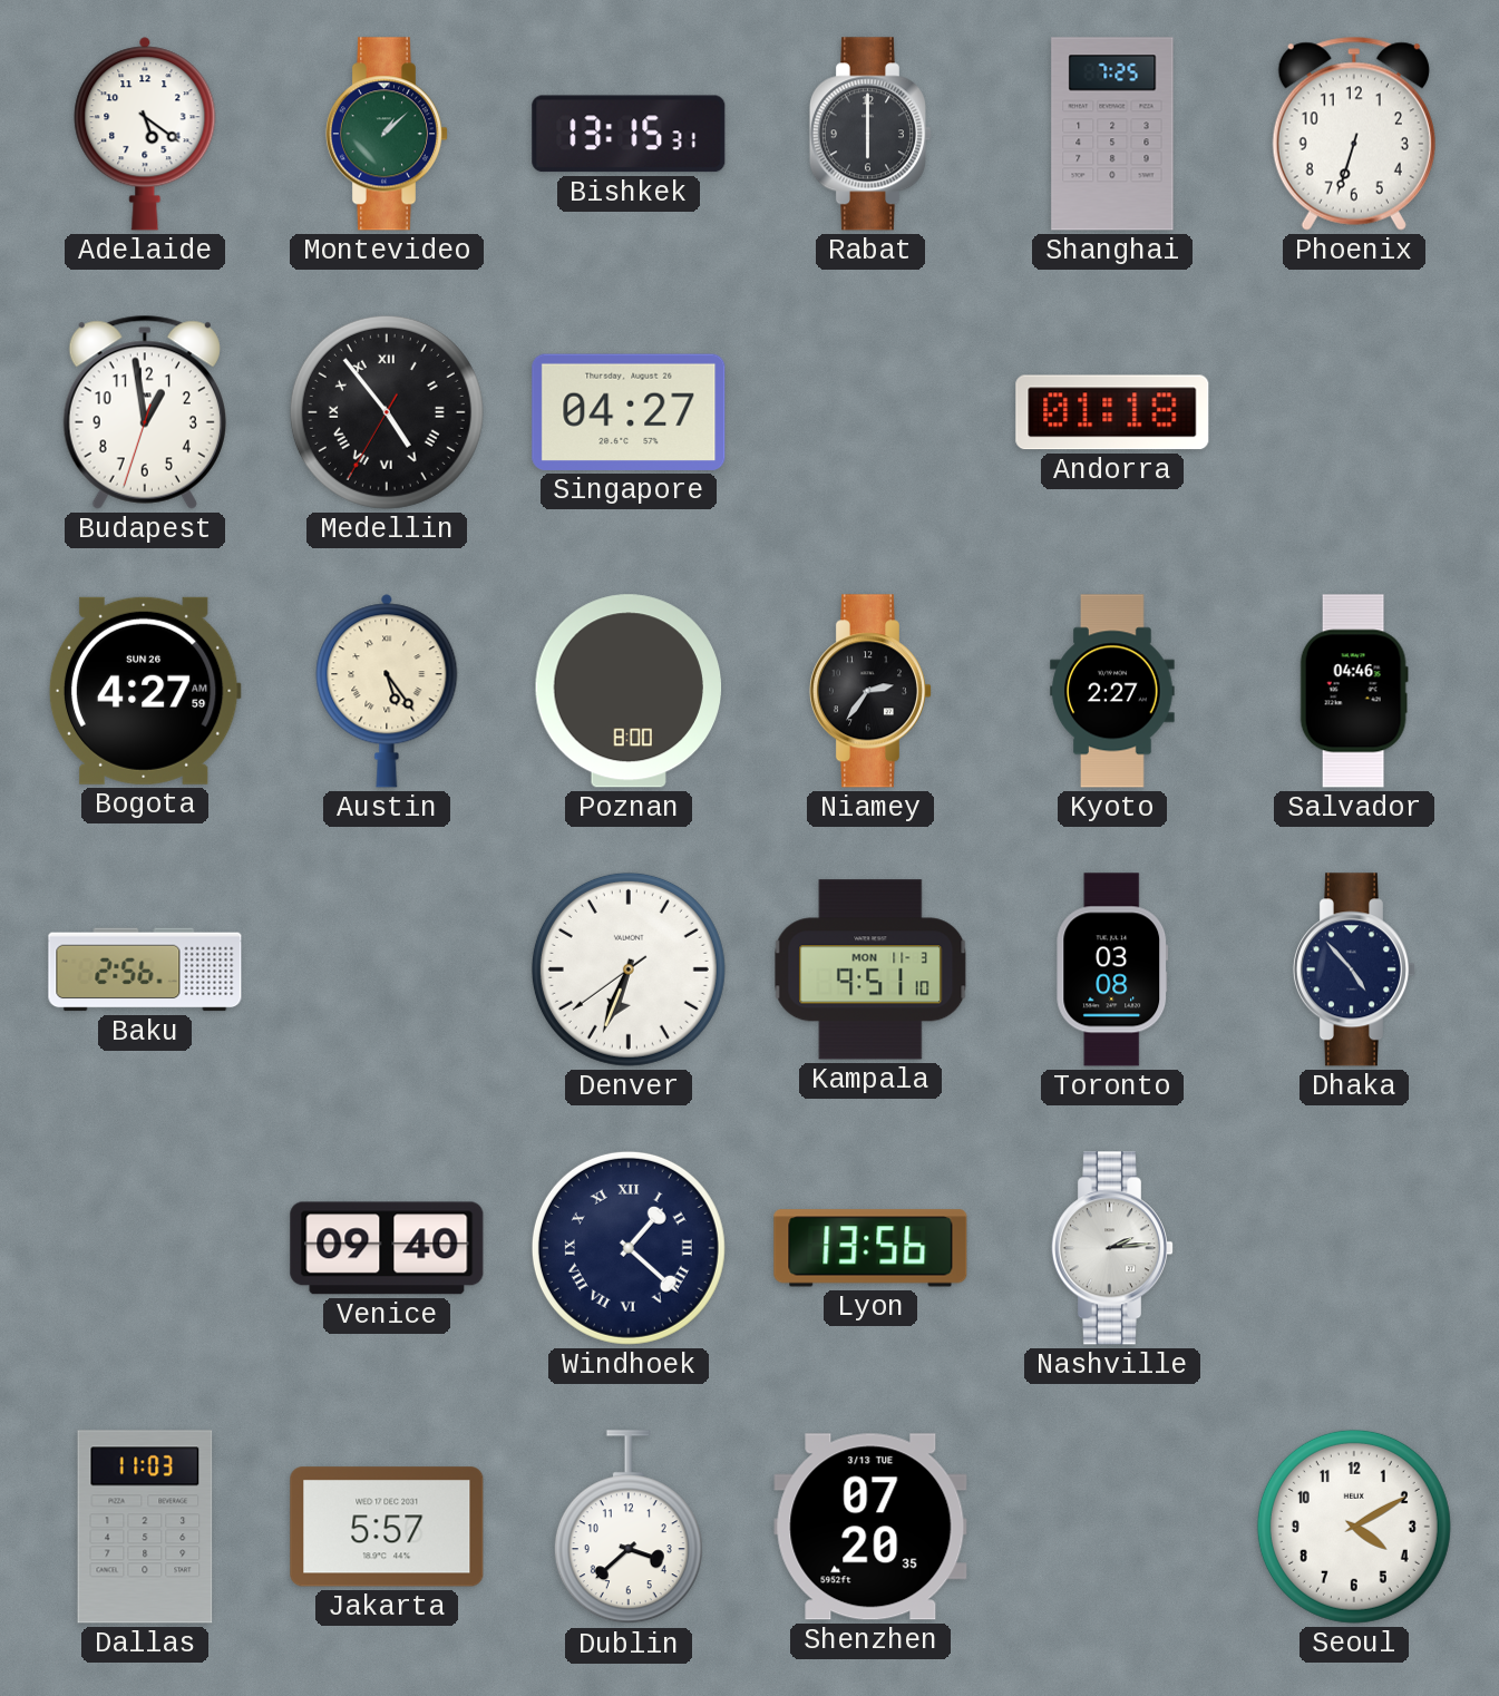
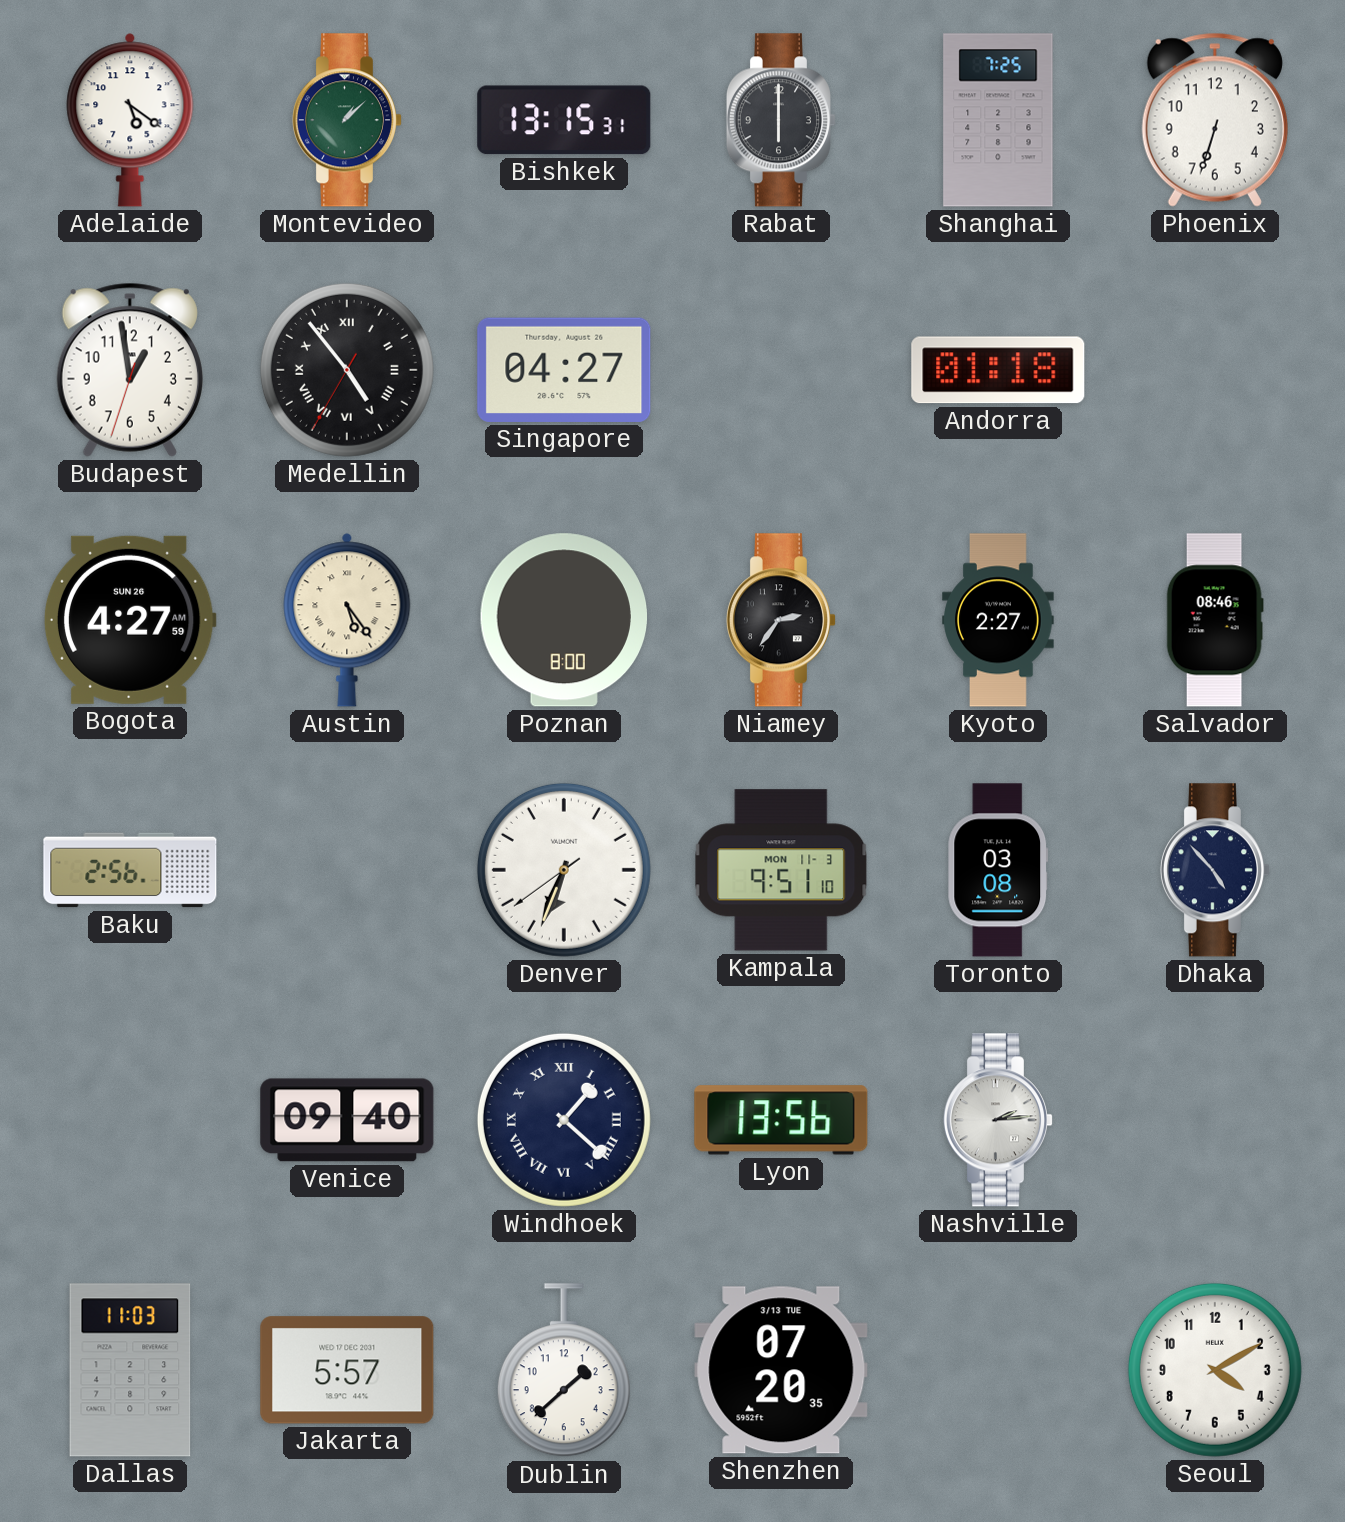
Salvador: 04:46 -> 08:46 (1215, 620)
Dublin: 3:38 -> 1:38 (564, 1371)
